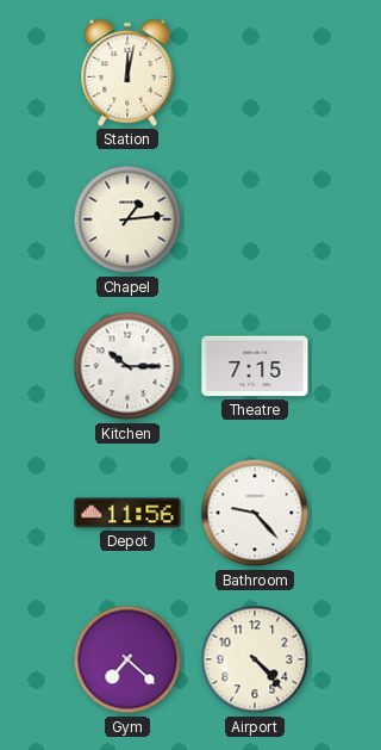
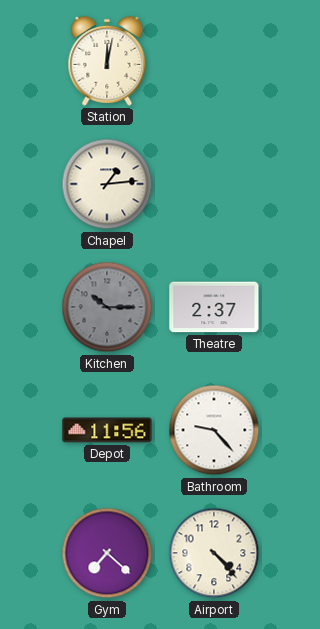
Kitchen dial: white -> grey (107, 307)
Theatre: 7:15 -> 2:37 (214, 307)
